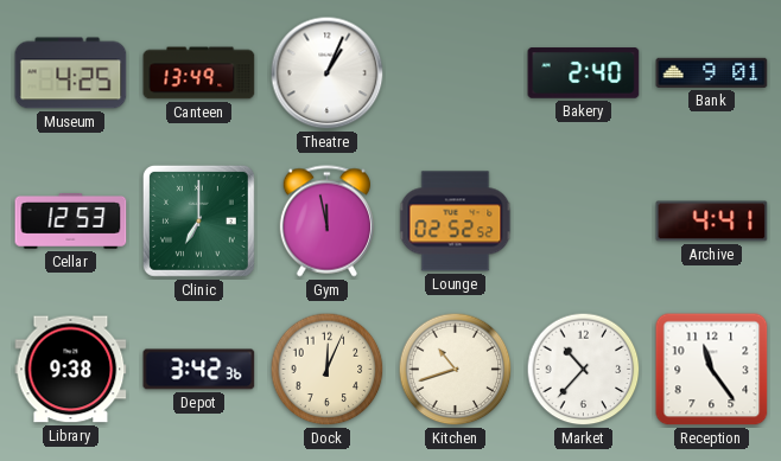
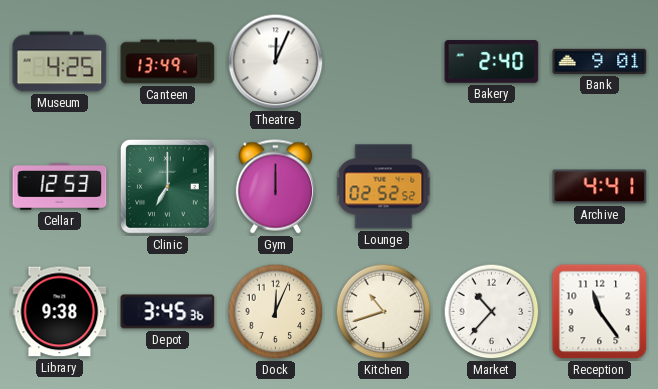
Theatre: 1:04 -> 12:04 (276, 62)
Gym: 11:58 -> 12:00 (275, 187)
Depot: 3:42 -> 3:45 (168, 312)
